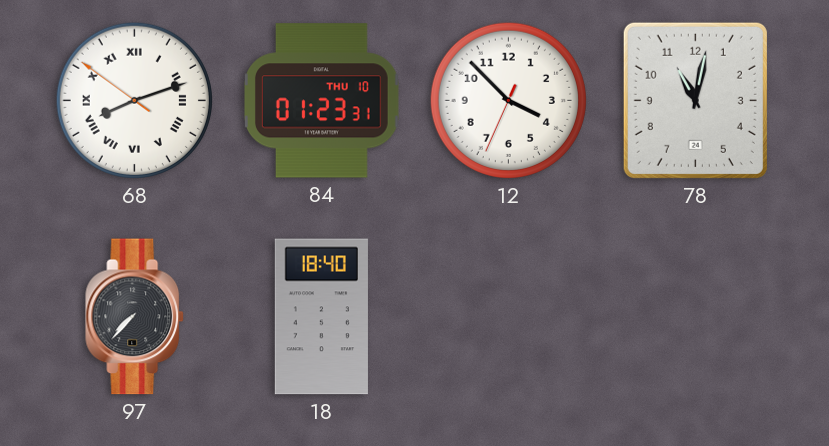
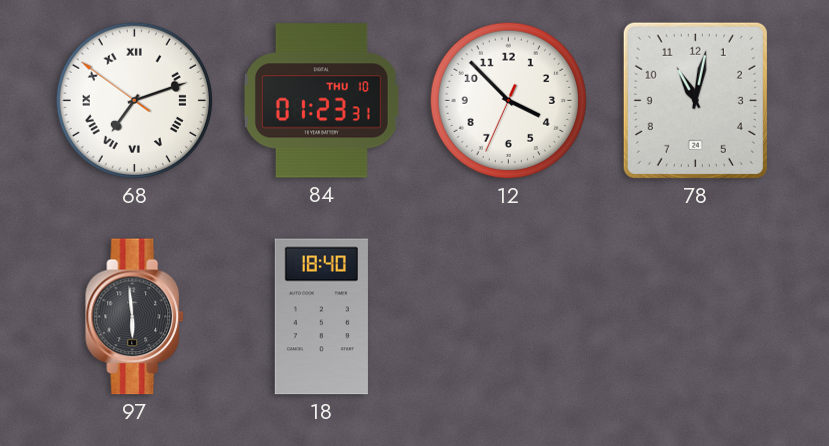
68: 8:11 -> 7:11 (134, 100)
97: 7:37 -> 5:59 (135, 317)
